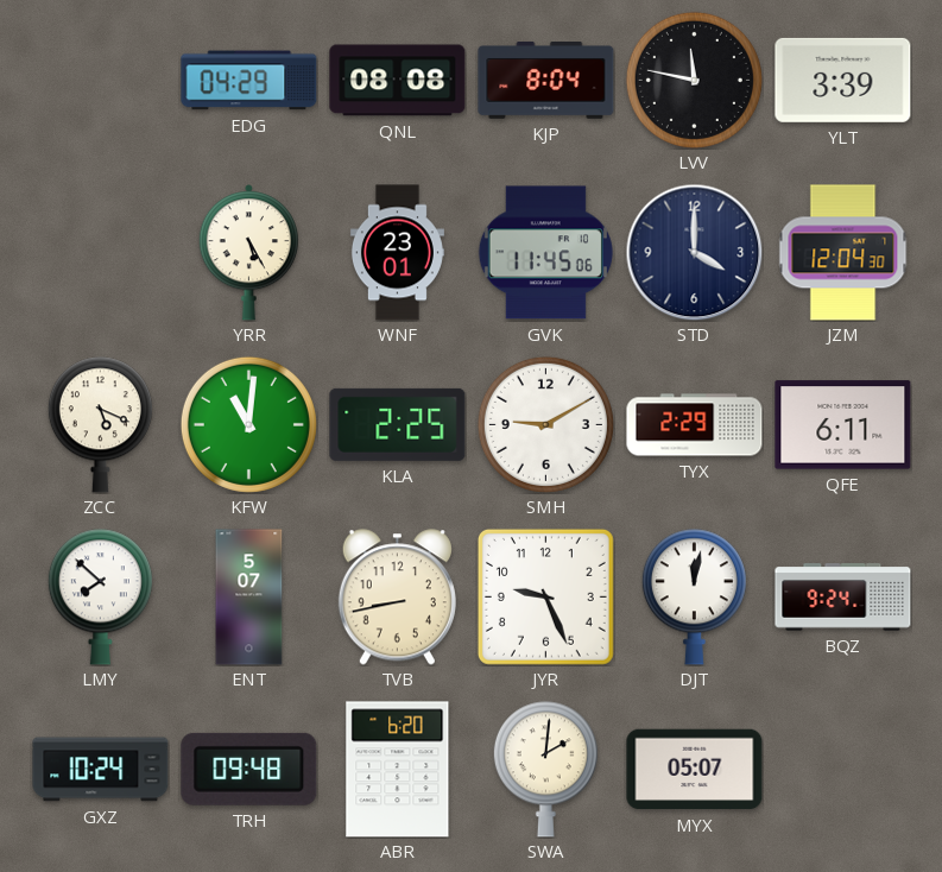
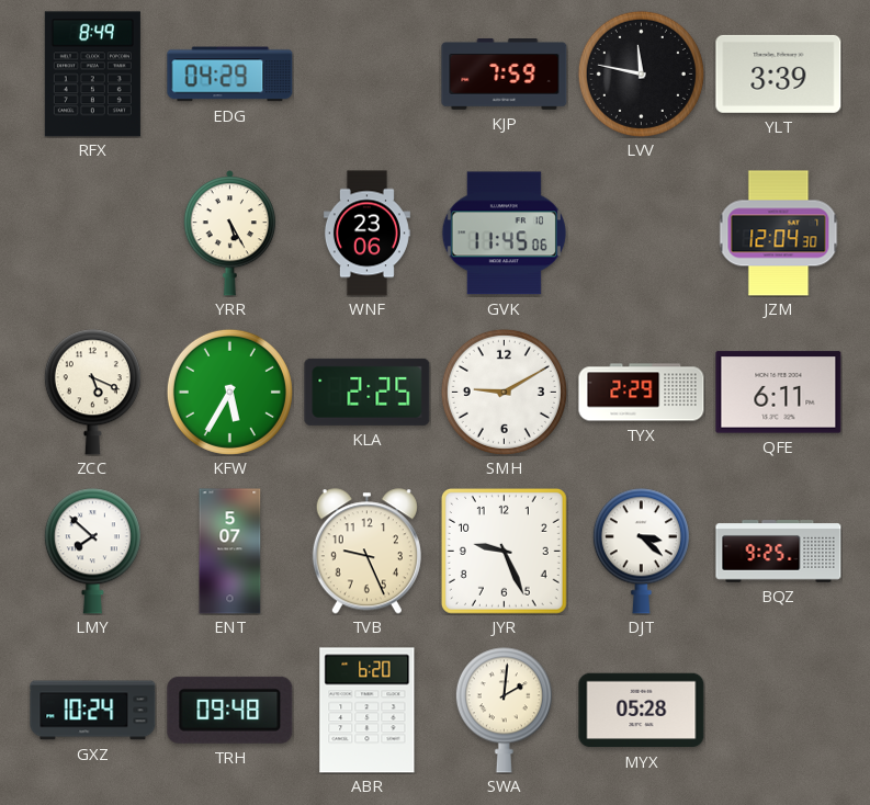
RFX: none -> 8:49 (92, 75)
QNL: 08:08 -> none (398, 81)
KJP: 8:04 -> 7:59 (505, 75)
WNF: 23:01 -> 23:06 (366, 234)
STD: 4:00 -> none (694, 252)
KFW: 11:01 -> 5:35 (229, 392)
TVB: 8:43 -> 9:26 (366, 552)
DJT: 12:02 -> 3:22 (641, 552)
BQZ: 9:24 -> 9:25 (779, 552)
MYX: 05:07 -> 05:28 (642, 711)
